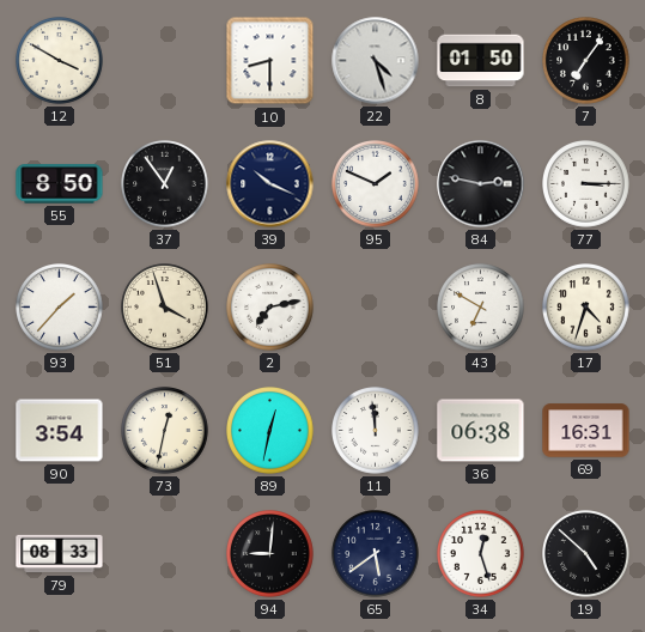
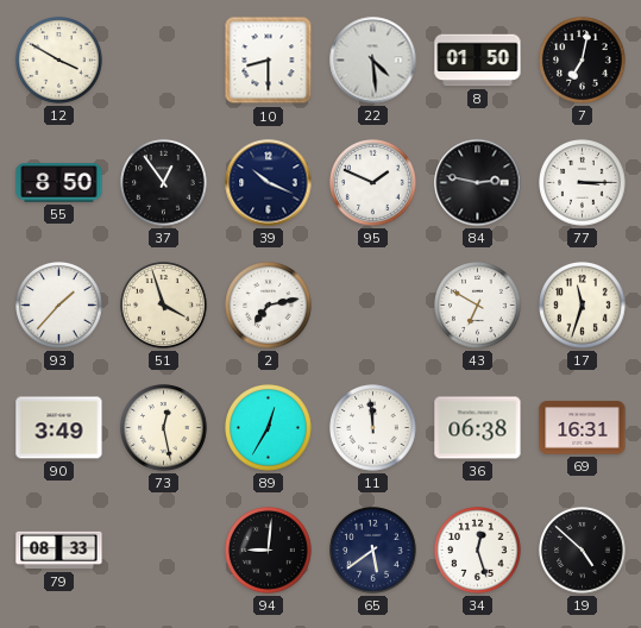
22: 4:27 -> 4:29 (373, 61)
7: 7:06 -> 7:02 (583, 61)
17: 4:33 -> 11:33 (583, 306)
90: 3:54 -> 3:49 (59, 428)
73: 12:32 -> 12:28 (164, 428)
89: 12:32 -> 12:35 (269, 428)
